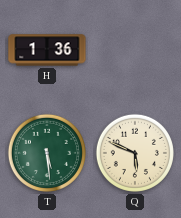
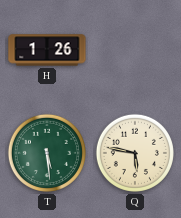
H: 1:36 -> 1:26 (47, 50)
Q: 5:49 -> 5:47 (135, 153)
